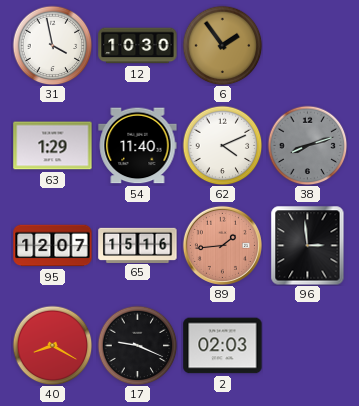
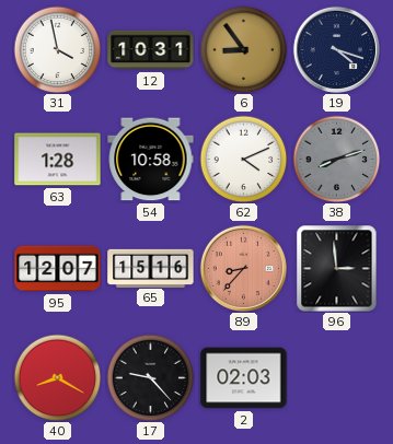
12: 10:30 -> 10:31 (151, 50)
6: 1:54 -> 8:54 (243, 49)
19: none -> 4:18 (336, 49)
63: 1:29 -> 1:28 (58, 160)
54: 11:40 -> 10:58 (151, 160)
89: 1:44 -> 8:37 (243, 268)
17: 9:19 -> 9:23 (150, 377)
